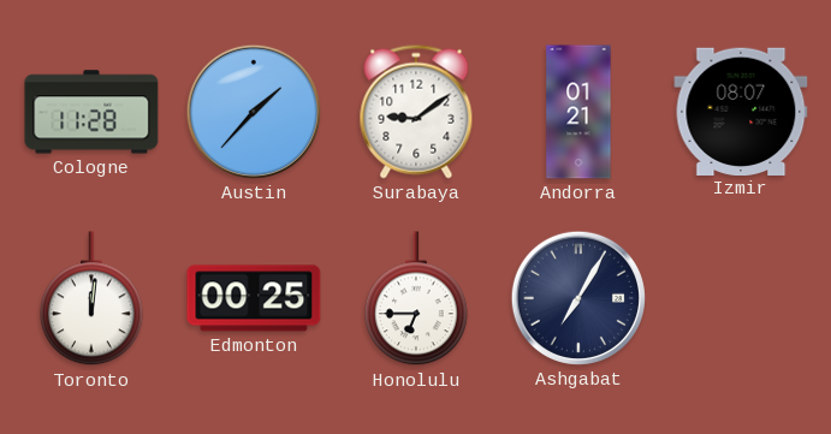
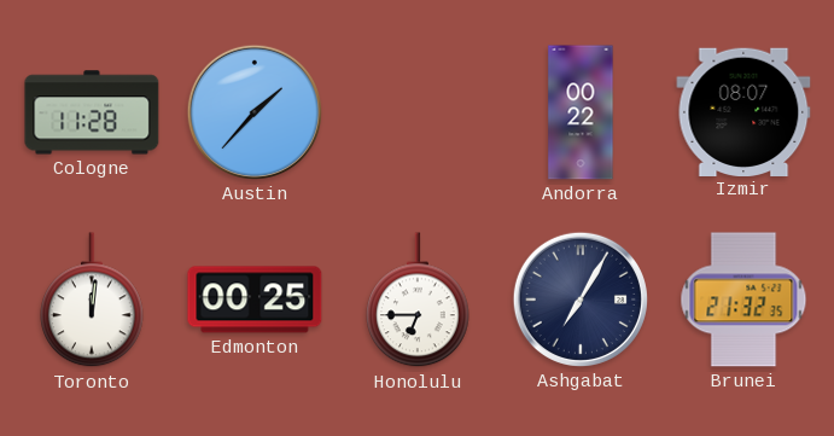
Surabaya: 9:09 -> none (416, 112)
Andorra: 01:21 -> 00:22 (581, 112)
Brunei: none -> 21:32 (743, 300)
